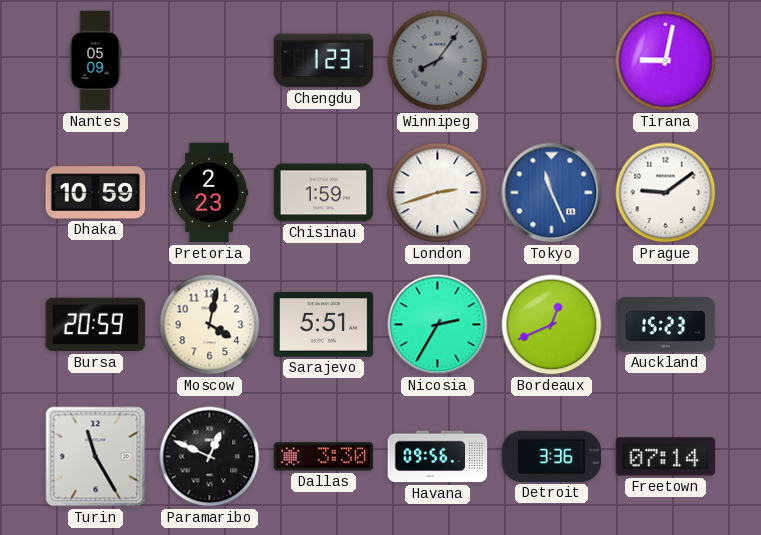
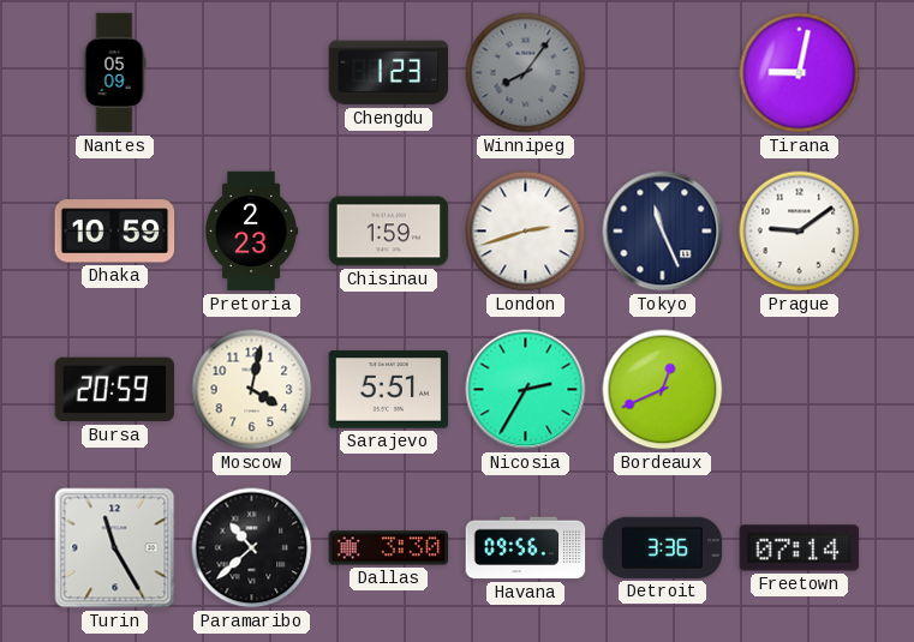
Tokyo dial: blue -> navy (663, 232)
Auckland: 15:23 -> none (666, 325)
Paramaribo: 12:49 -> 10:38 (252, 548)
